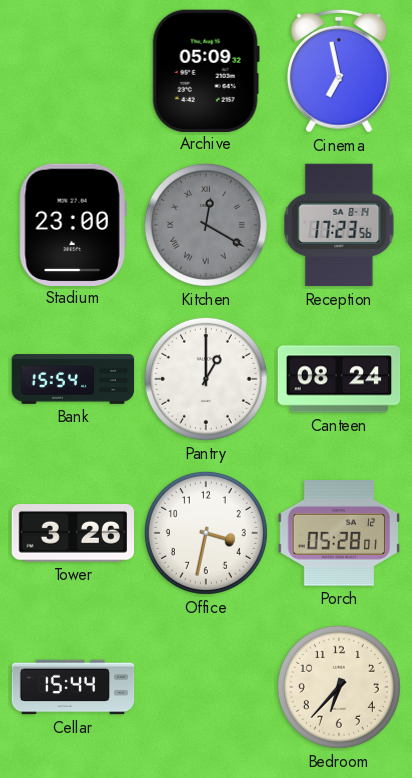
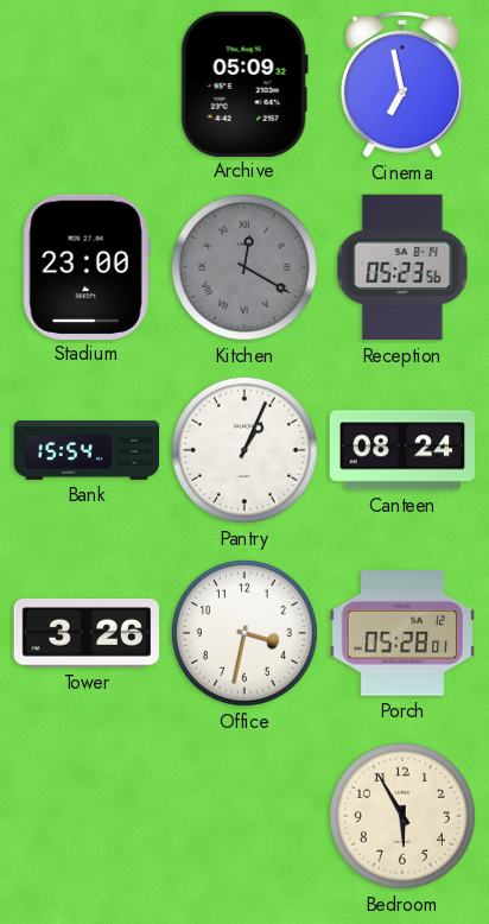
Reception: 17:23 -> 05:23 (402, 267)
Pantry: 1:00 -> 1:04 (244, 450)
Cellar: 15:44 -> none (73, 687)
Bedroom: 6:37 -> 5:55 (402, 816)
